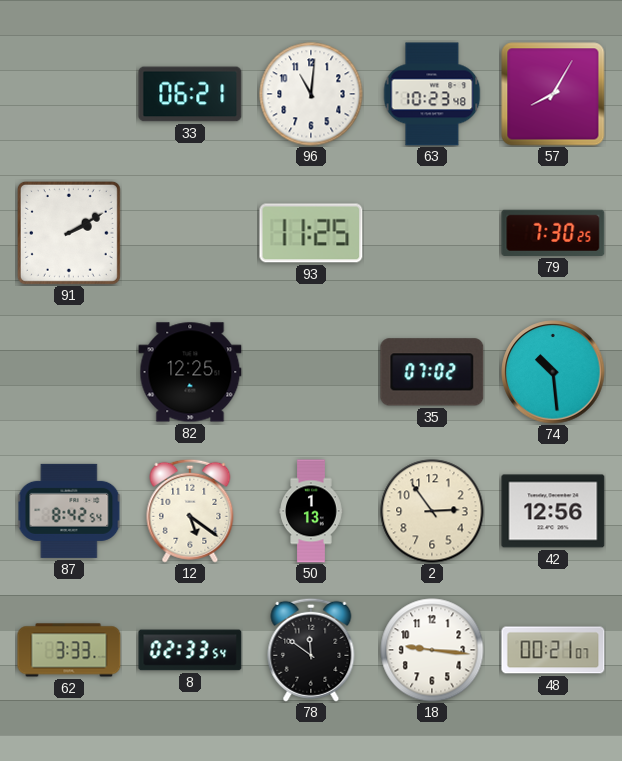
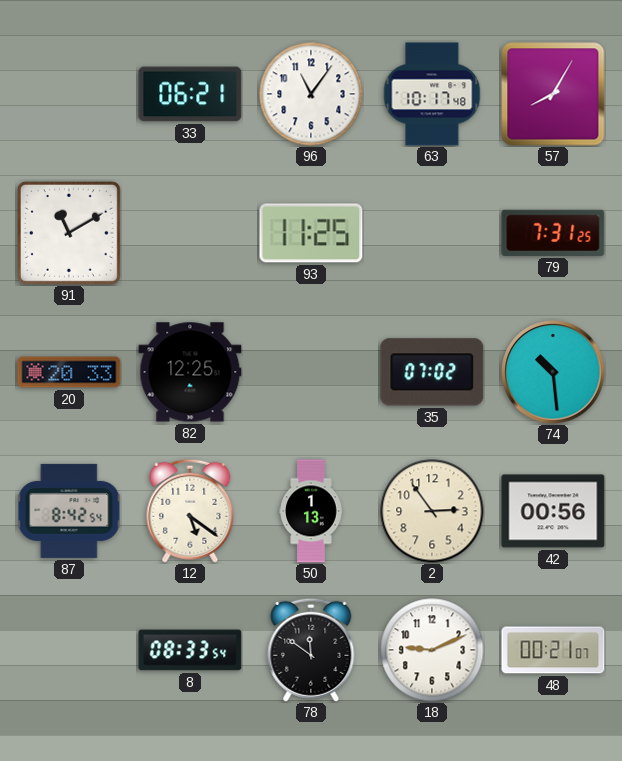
96: 11:01 -> 11:06 (311, 94)
63: 10:23 -> 10:17 (432, 94)
91: 2:10 -> 11:10 (69, 233)
79: 7:30 -> 7:31 (553, 233)
20: none -> 20:33 (69, 372)
42: 12:56 -> 00:56 (553, 511)
62: 3:33 -> none (69, 650)
8: 02:33 -> 08:33 (190, 650)
18: 9:16 -> 9:11 (432, 650)
